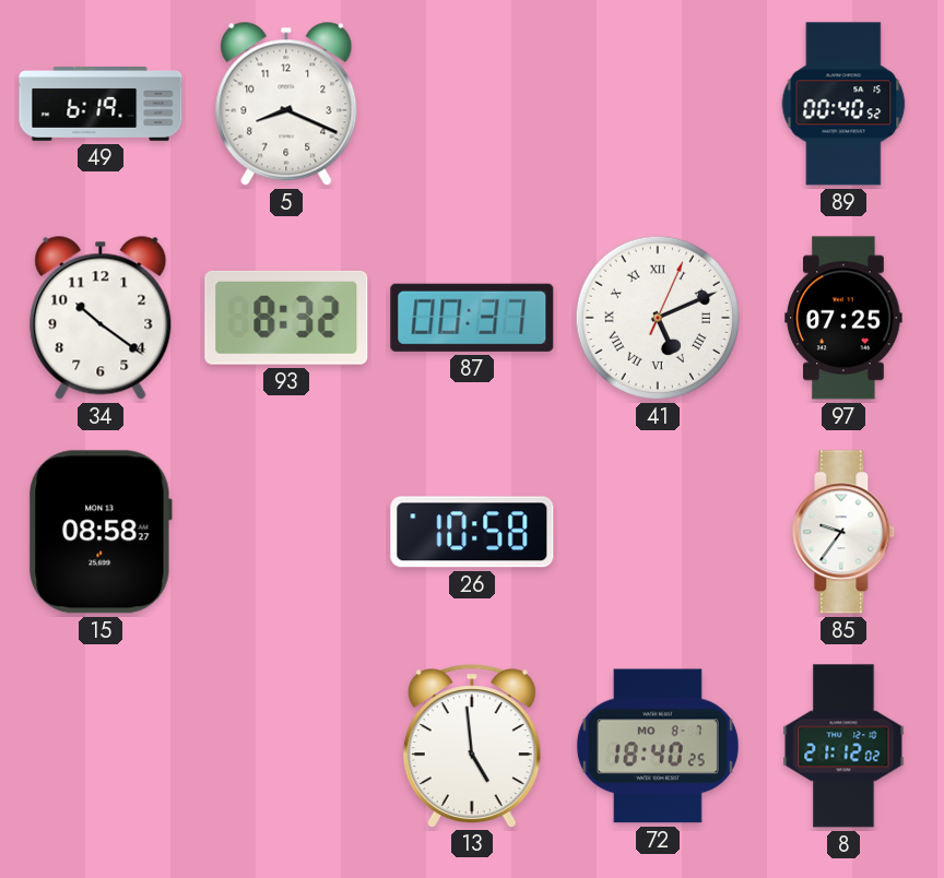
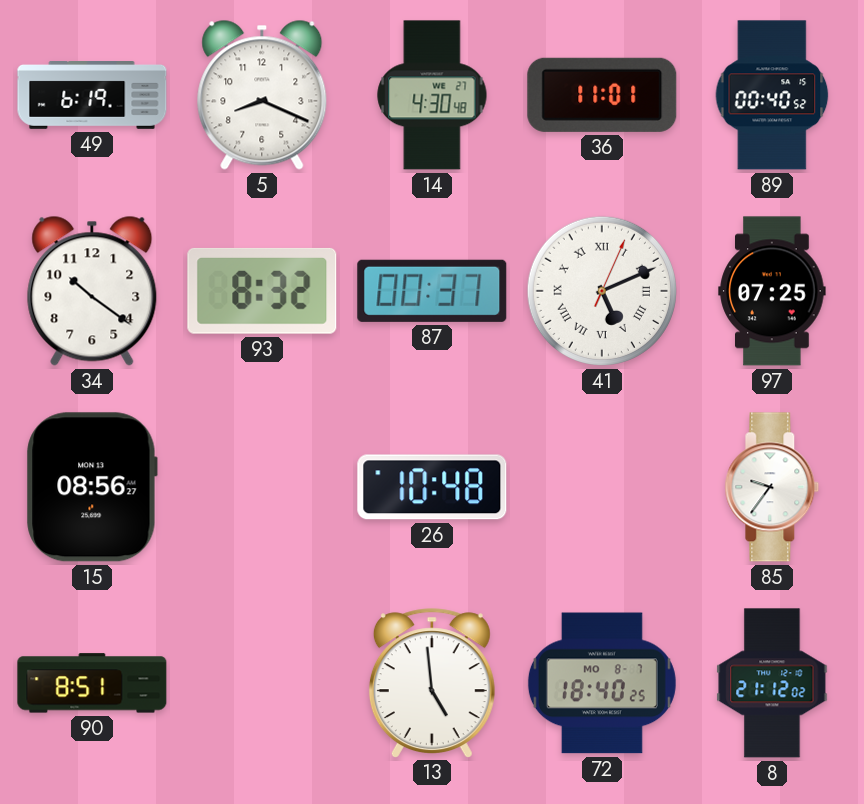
14: none -> 4:30 (432, 95)
36: none -> 11:01 (602, 95)
15: 08:58 -> 08:56 (92, 487)
26: 10:58 -> 10:48 (432, 487)
90: none -> 8:51 (92, 683)
